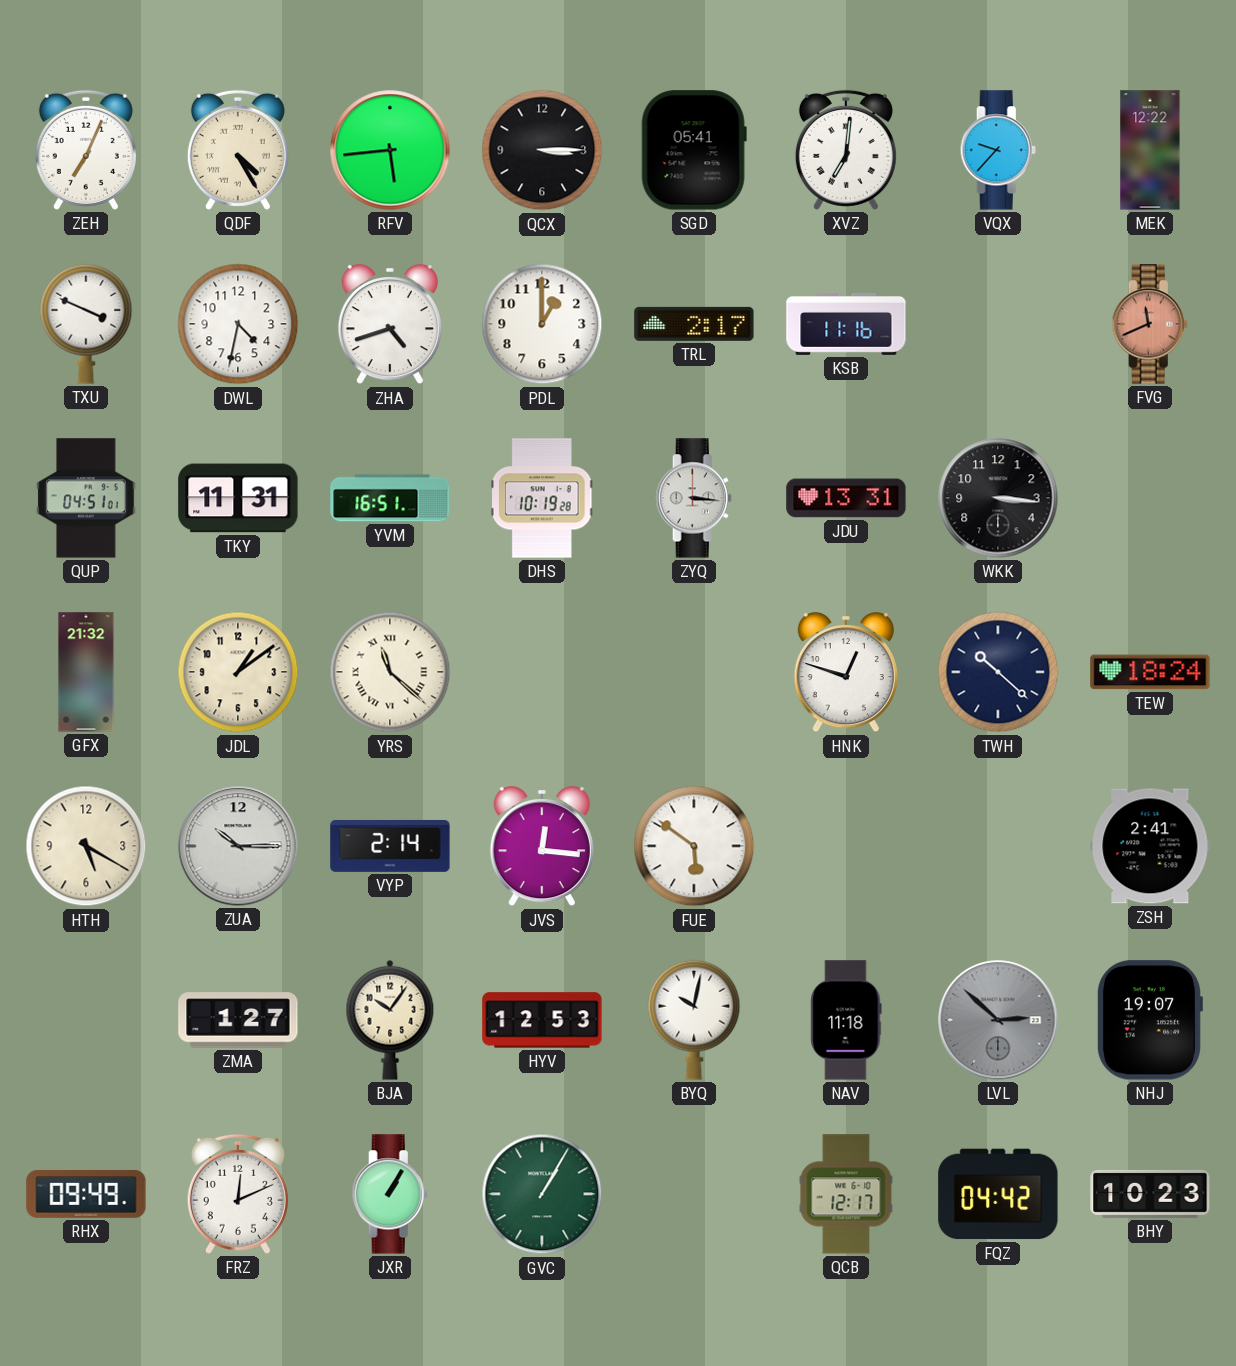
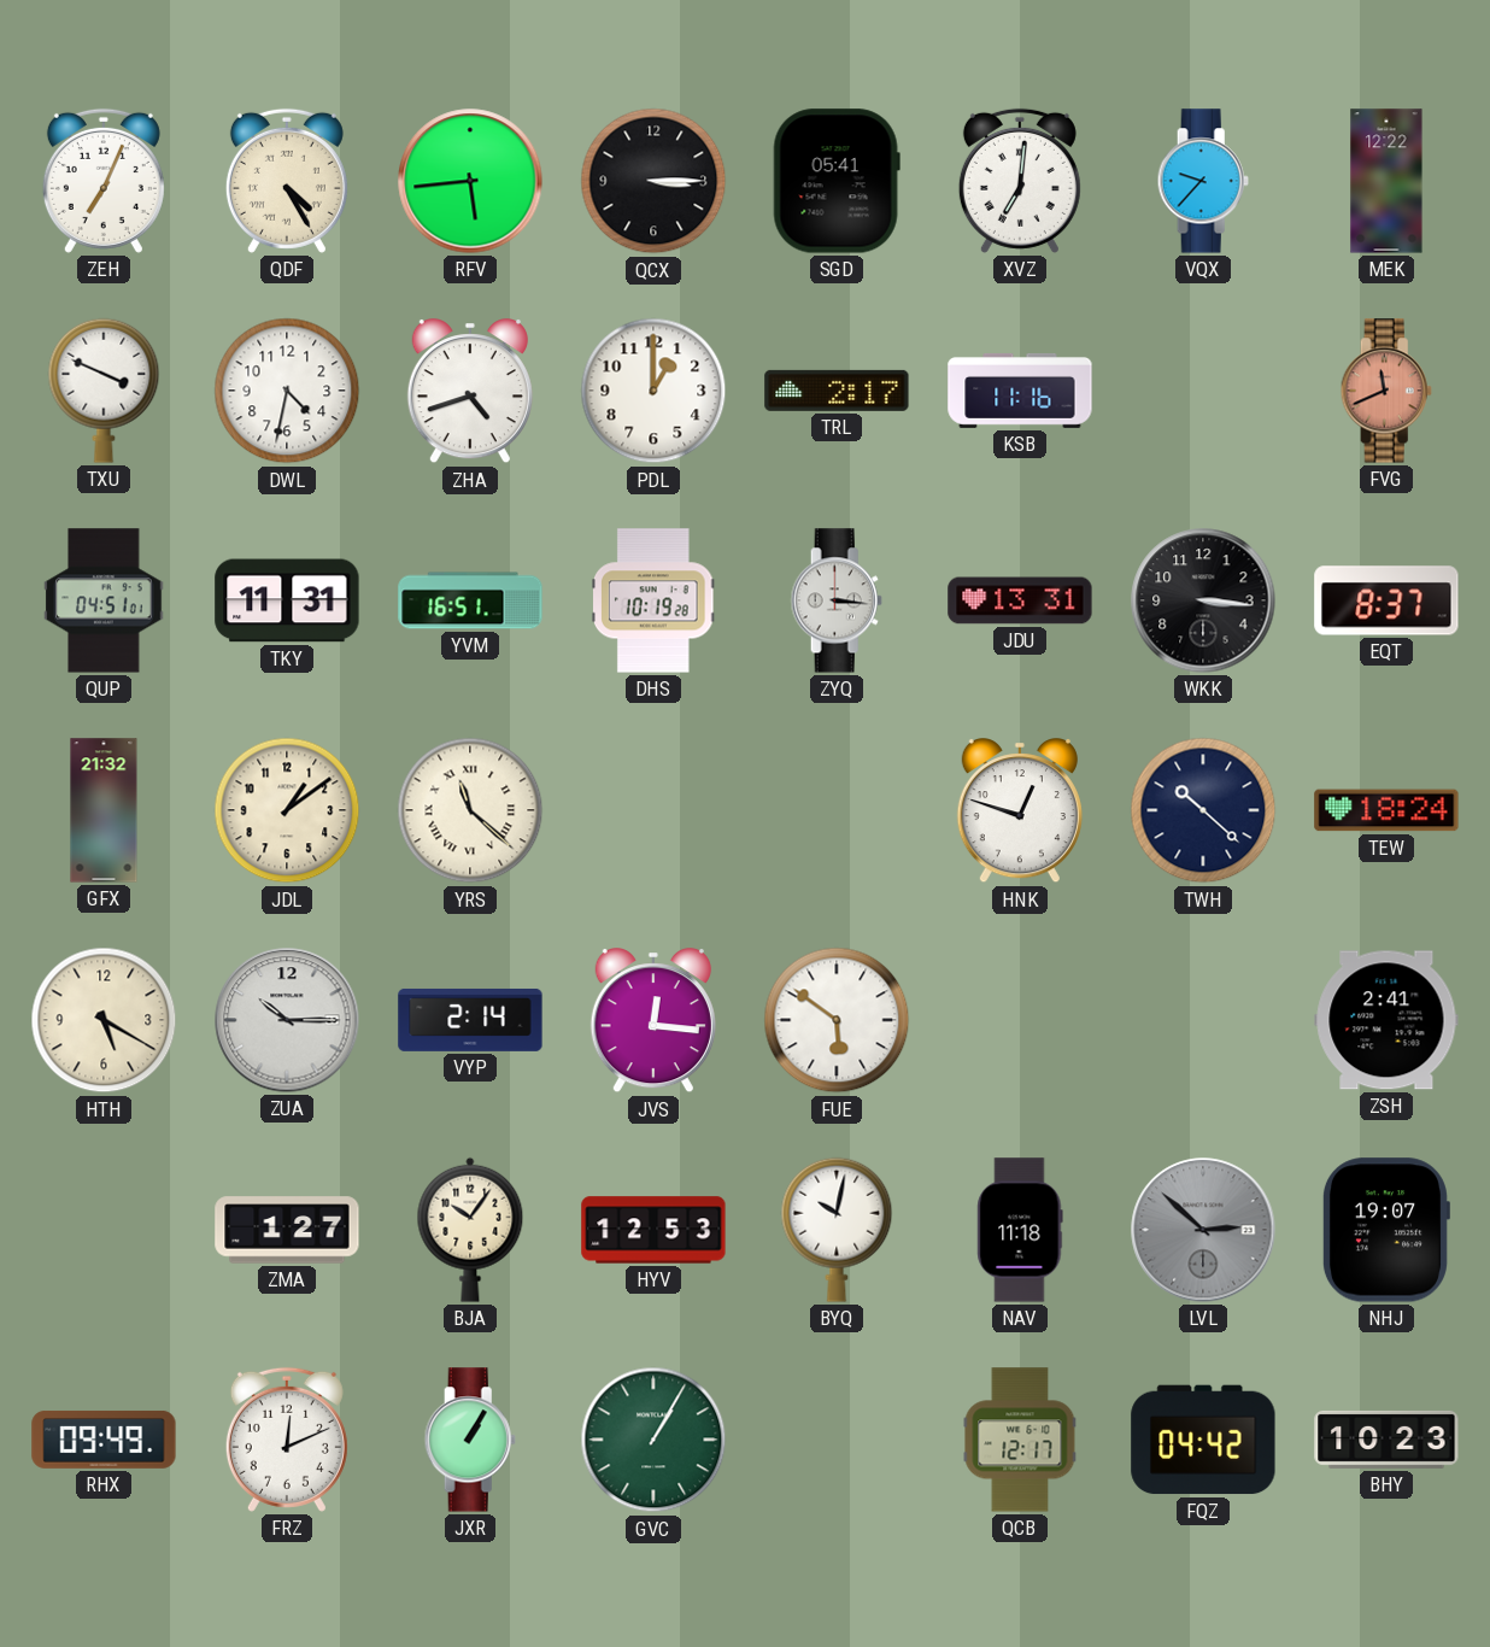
EQT: none -> 8:37 (1386, 600)
